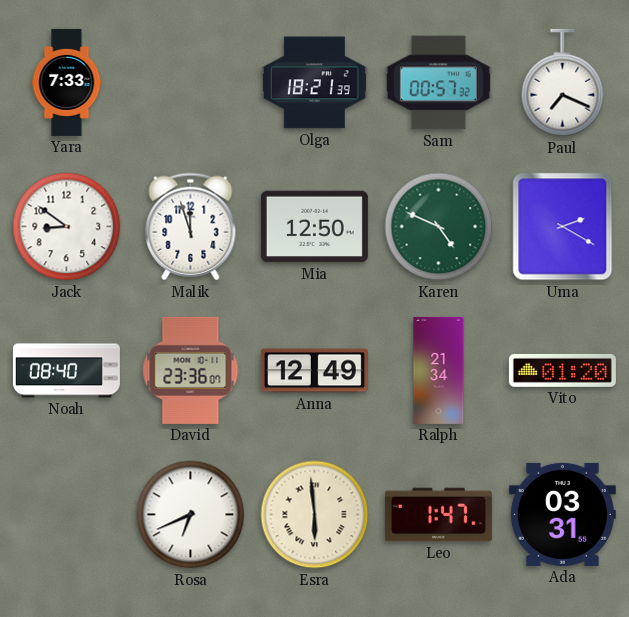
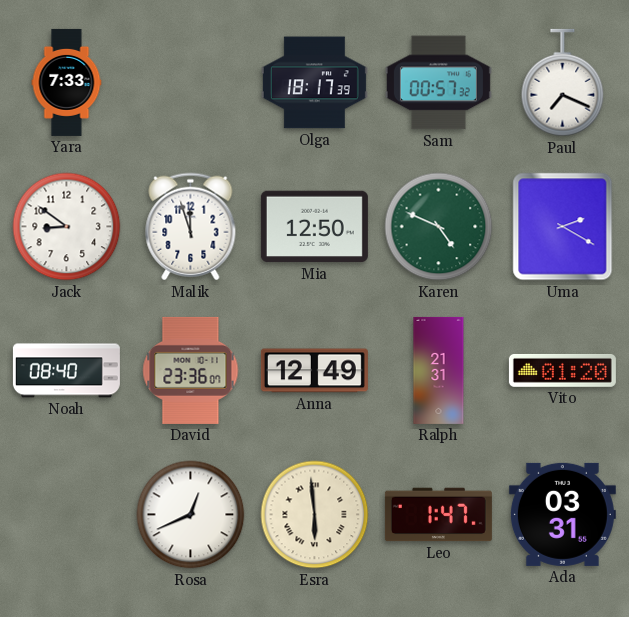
Olga: 18:21 -> 18:17 (314, 83)
Ralph: 21:34 -> 21:31 (439, 370)
Rosa: 6:41 -> 12:41 (191, 515)
